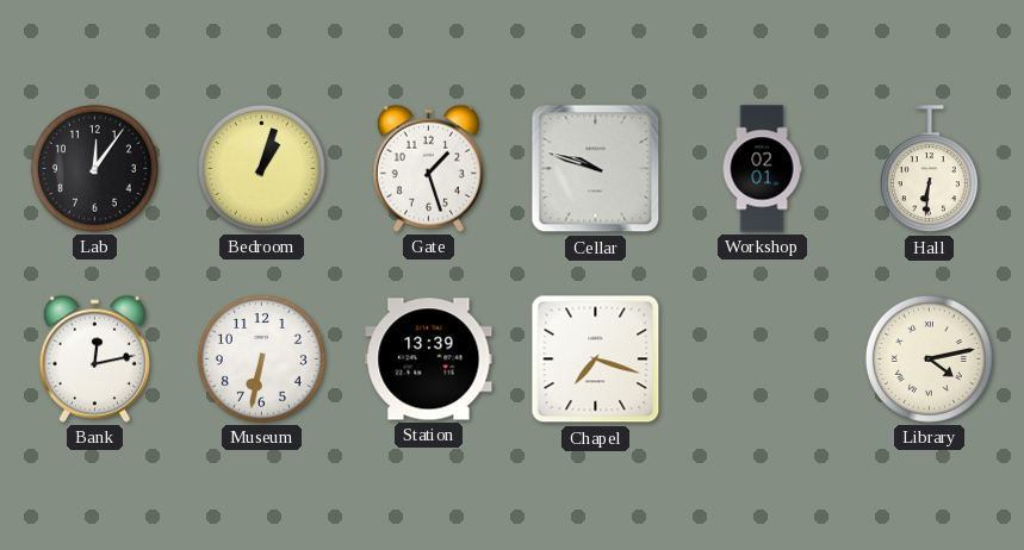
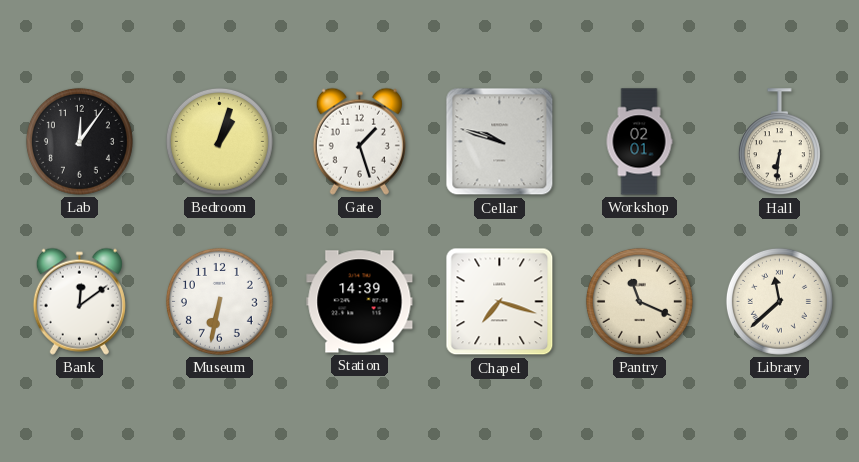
Bank: 12:13 -> 12:09 (79, 301)
Station: 13:39 -> 14:39 (360, 302)
Pantry: none -> 11:19 (639, 301)
Library: 4:13 -> 11:38 (779, 301)
